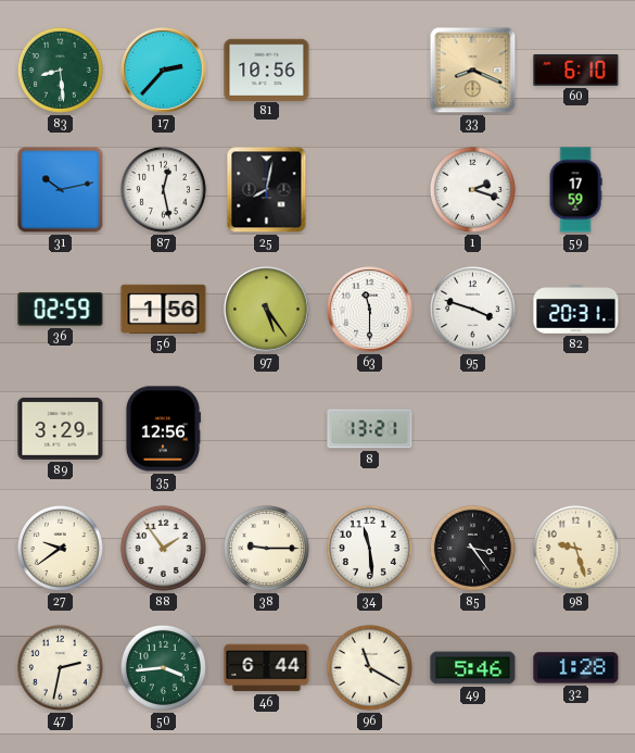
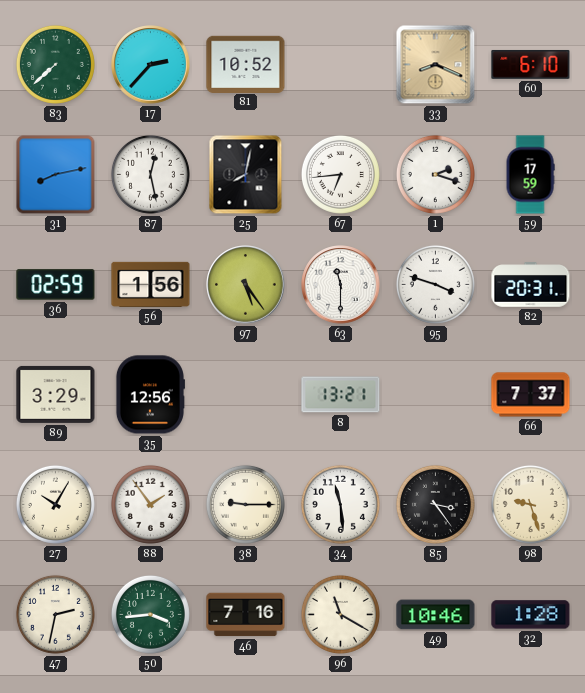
83: 8:29 -> 7:38 (55, 64)
81: 10:56 -> 10:52 (246, 64)
31: 10:13 -> 8:13 (56, 175)
67: none -> 6:44 (340, 174)
66: none -> 7:37 (531, 395)
27: 9:39 -> 10:05 (55, 504)
46: 6:44 -> 7:16 (246, 615)
49: 5:46 -> 10:46 (436, 615)
